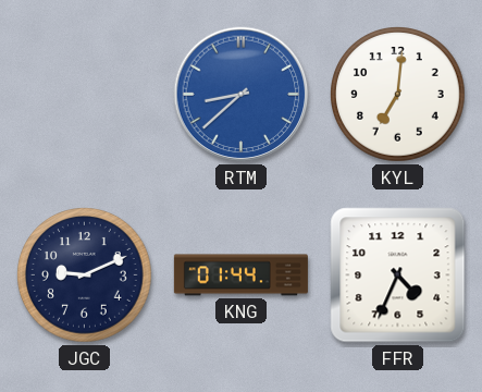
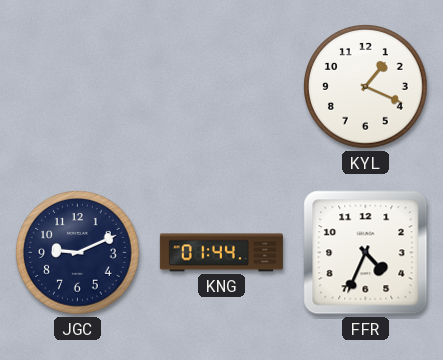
RTM: 8:38 -> none (242, 95)
KYL: 7:01 -> 1:19 (366, 87)
